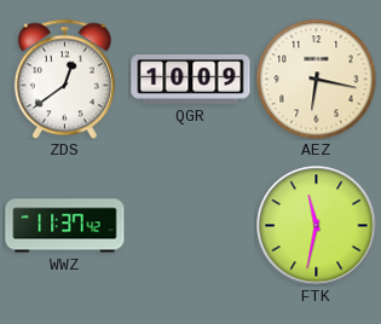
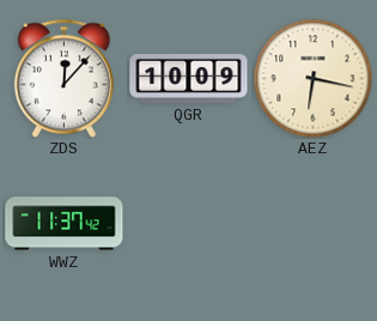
ZDS: 12:39 -> 12:07 (63, 78)
FTK: 11:32 -> none (317, 226)
